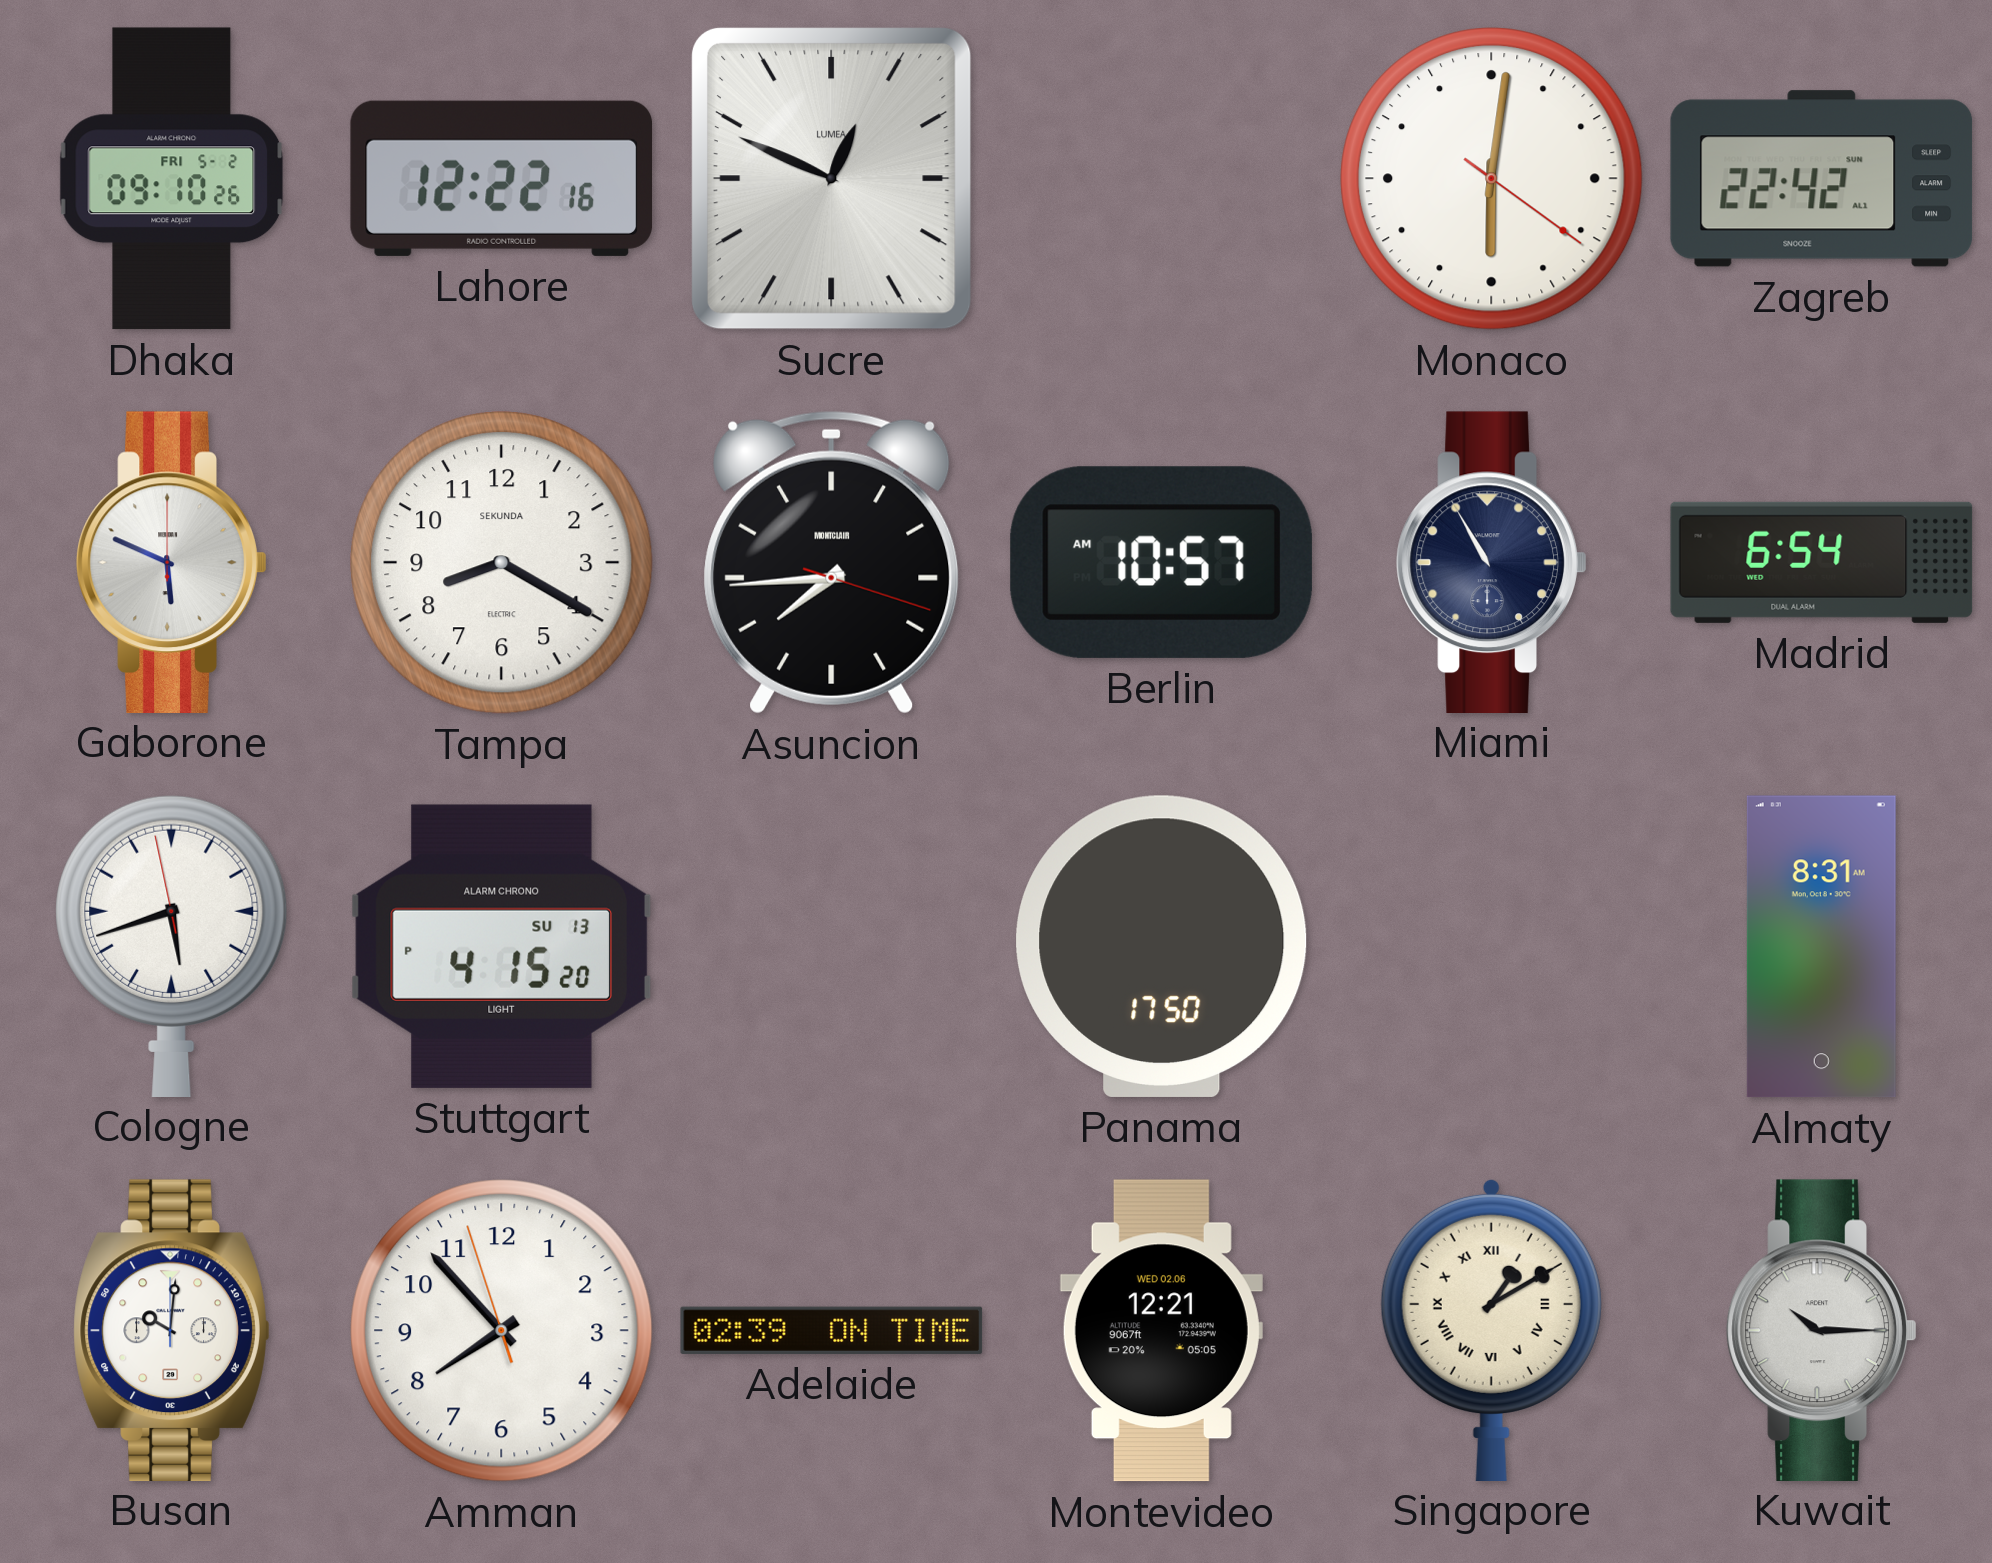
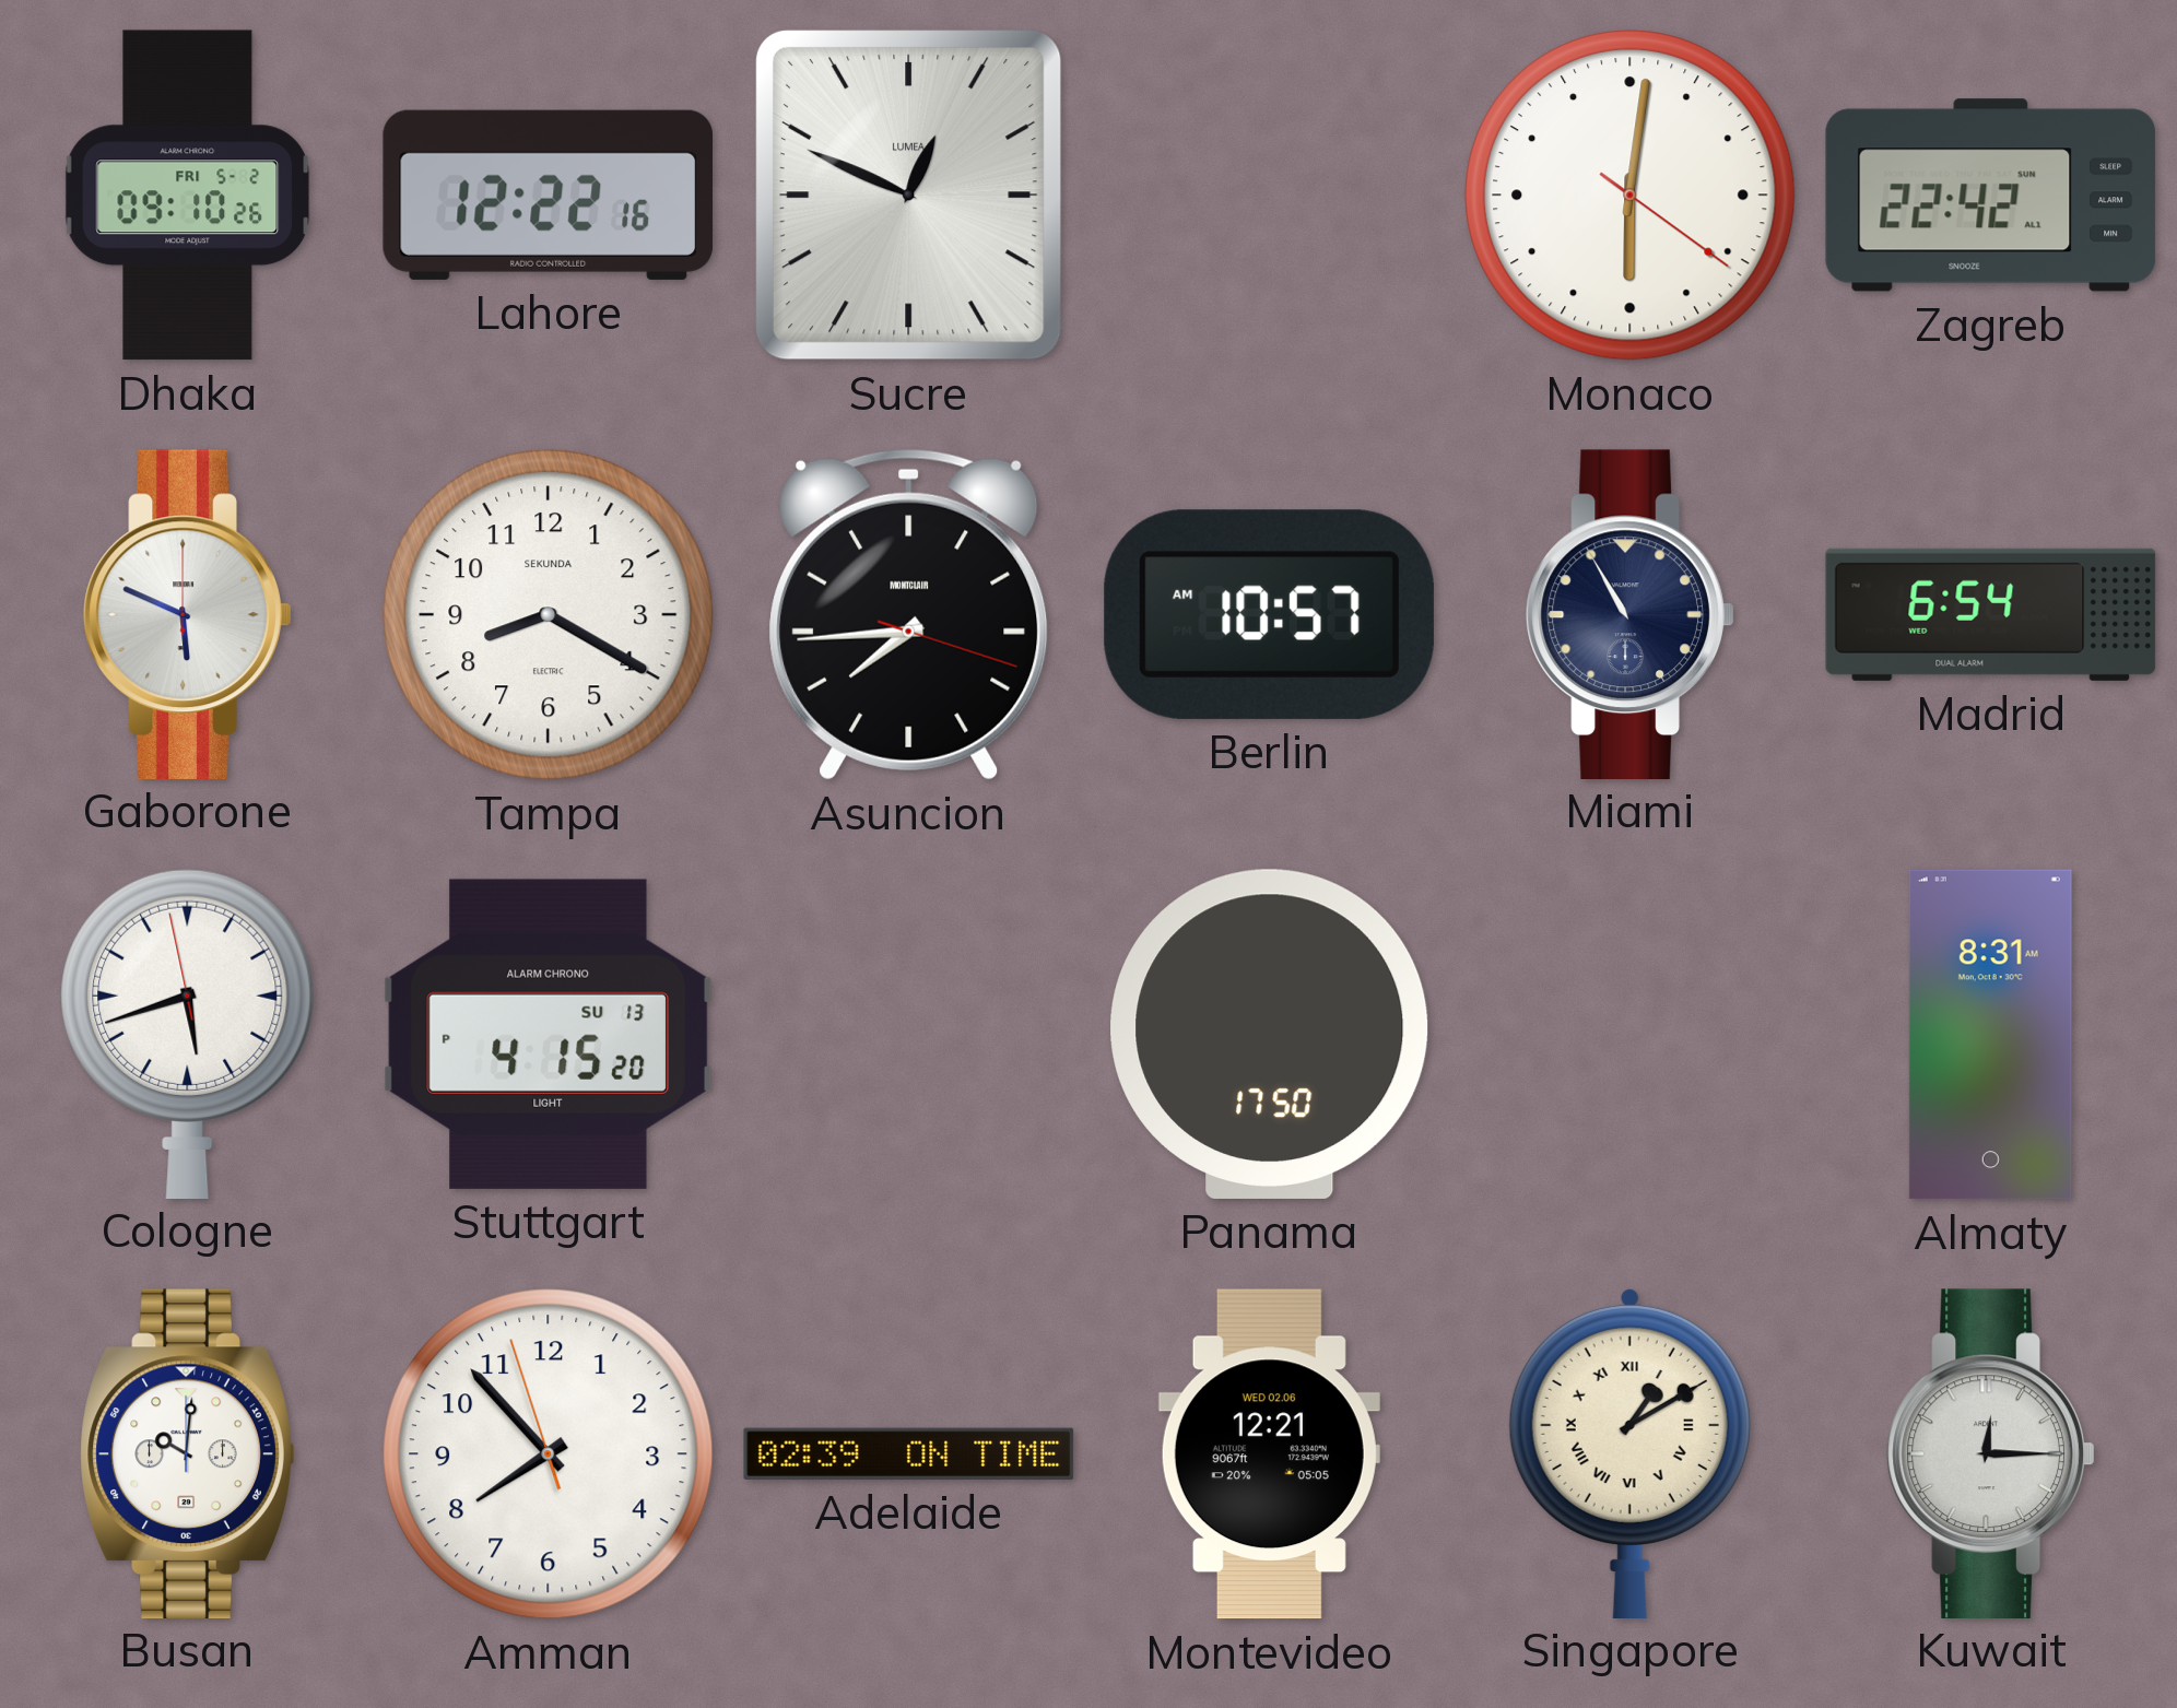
Kuwait: 10:15 -> 12:15 (1991, 1453)
